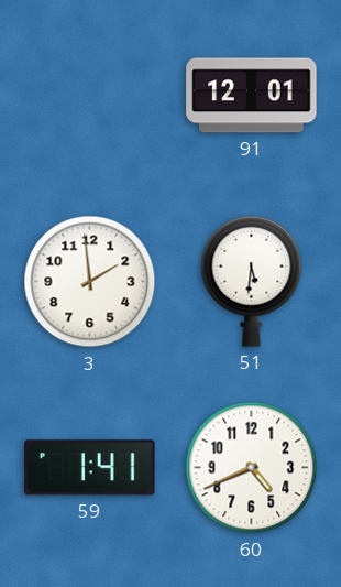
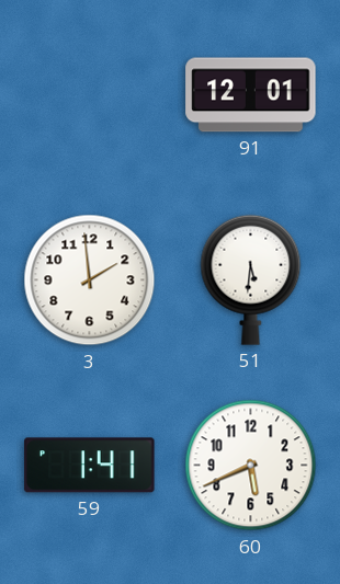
60: 4:41 -> 5:41 (251, 466)
